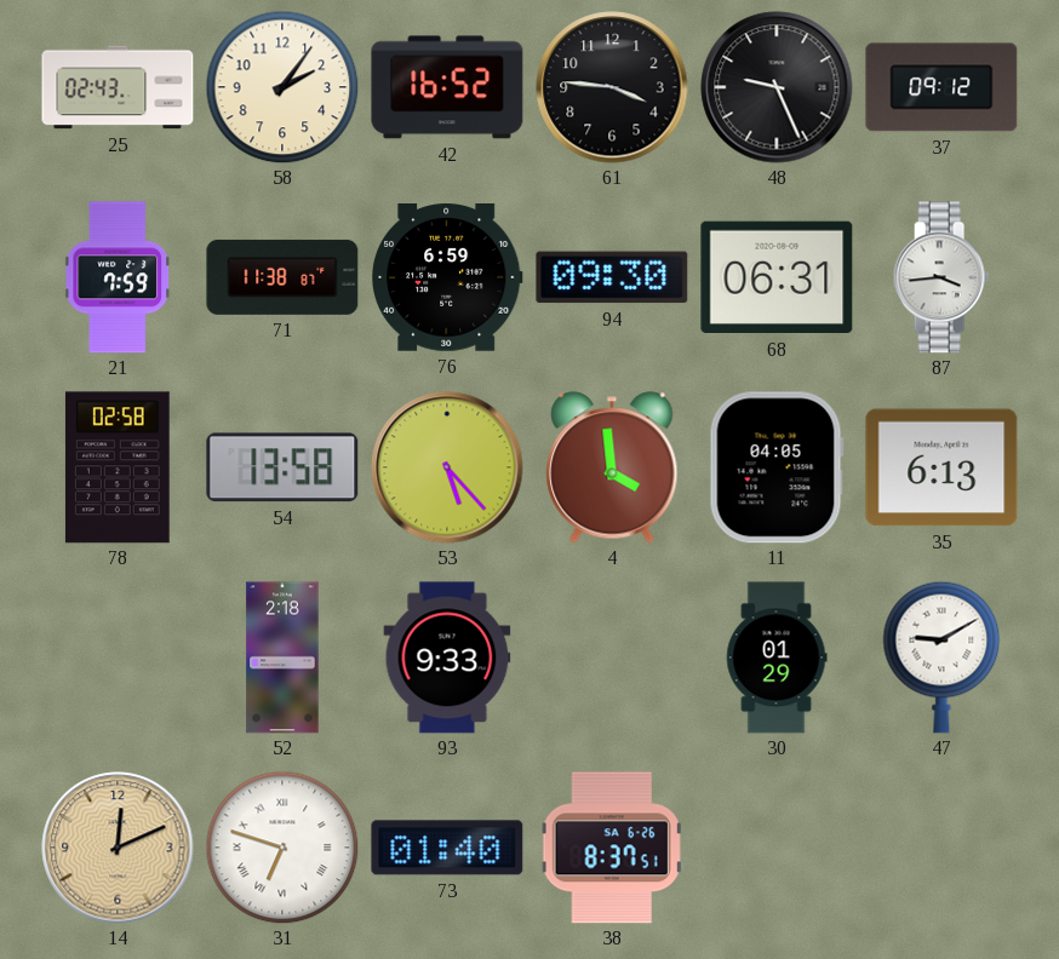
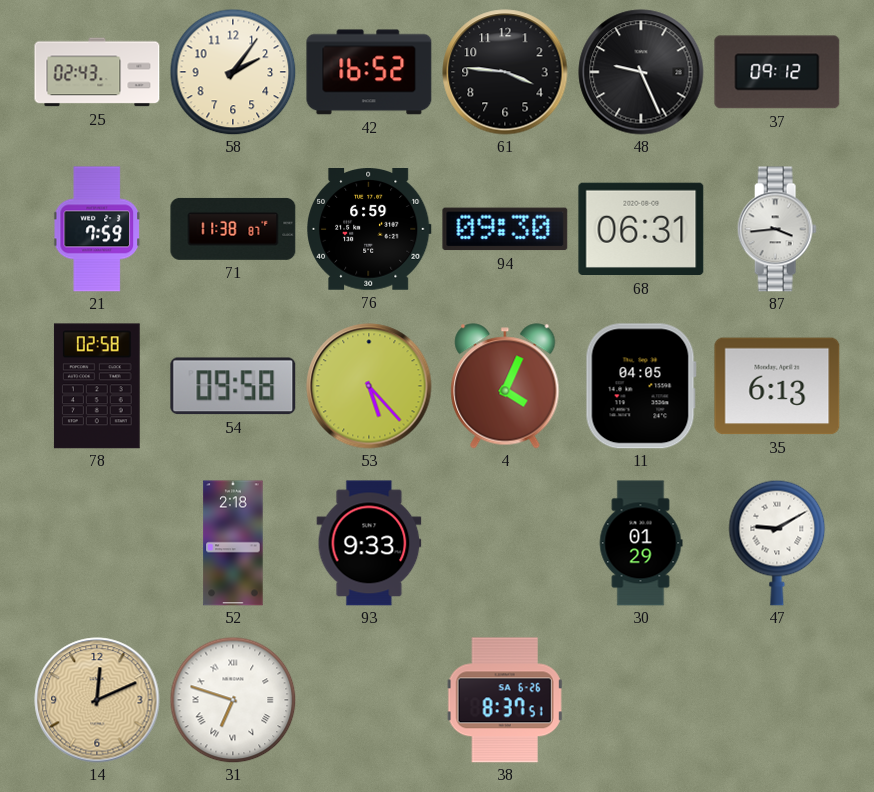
54: 13:58 -> 09:58 (233, 386)
4: 3:59 -> 4:04 (505, 386)
73: 01:40 -> none (447, 848)
